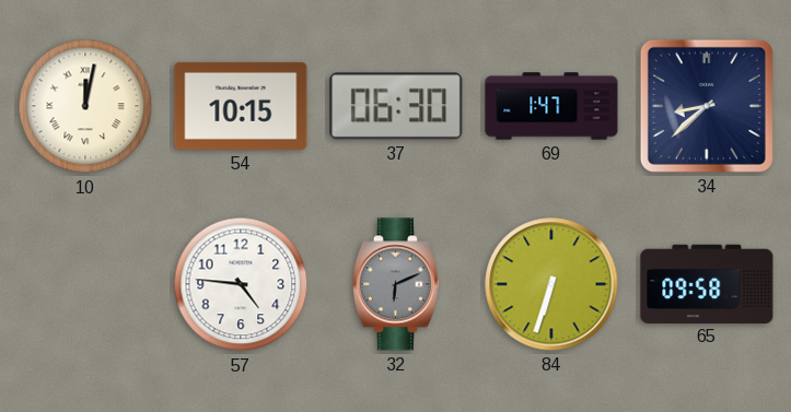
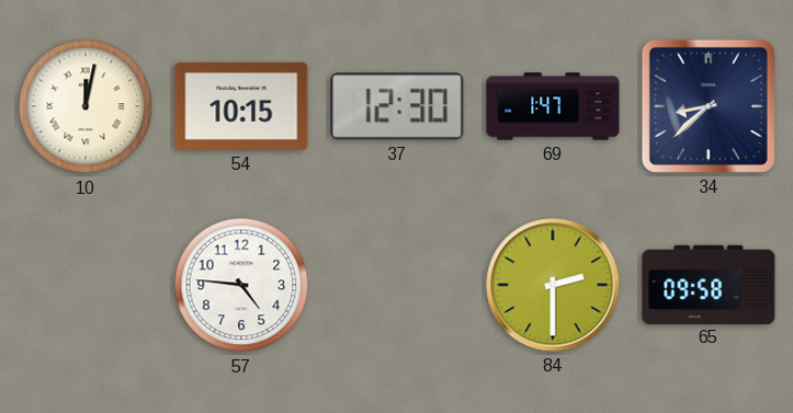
37: 06:30 -> 12:30 (397, 106)
32: 6:11 -> none (396, 284)
84: 6:33 -> 2:30 (553, 285)
